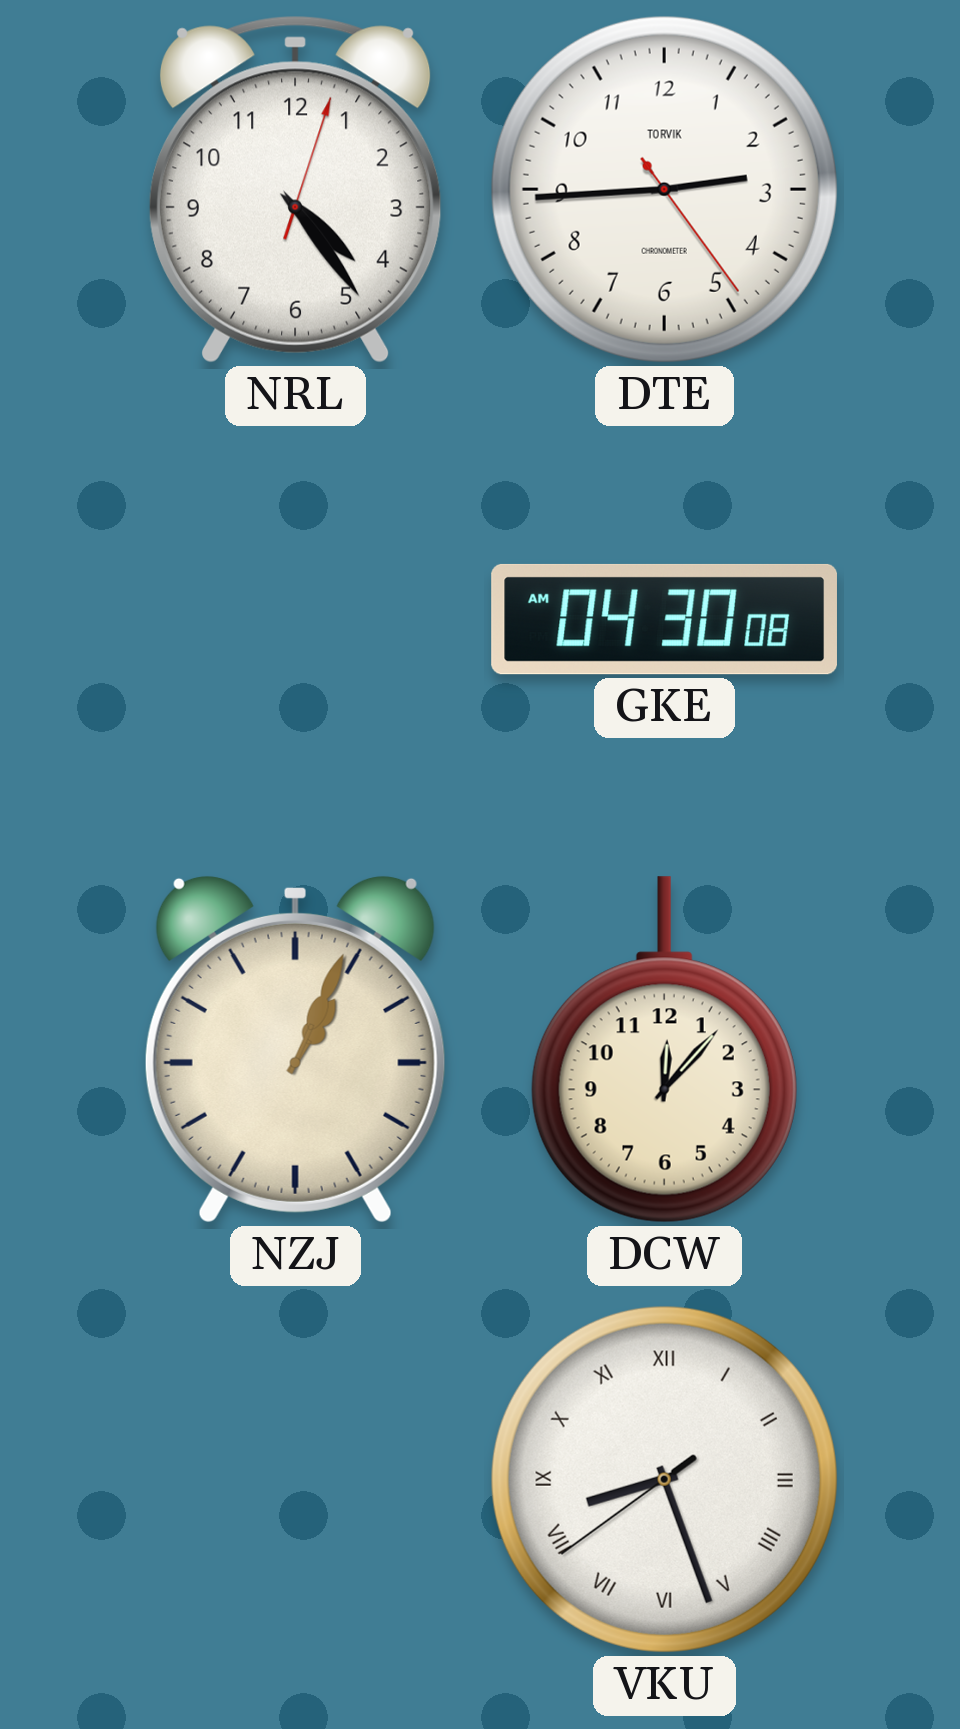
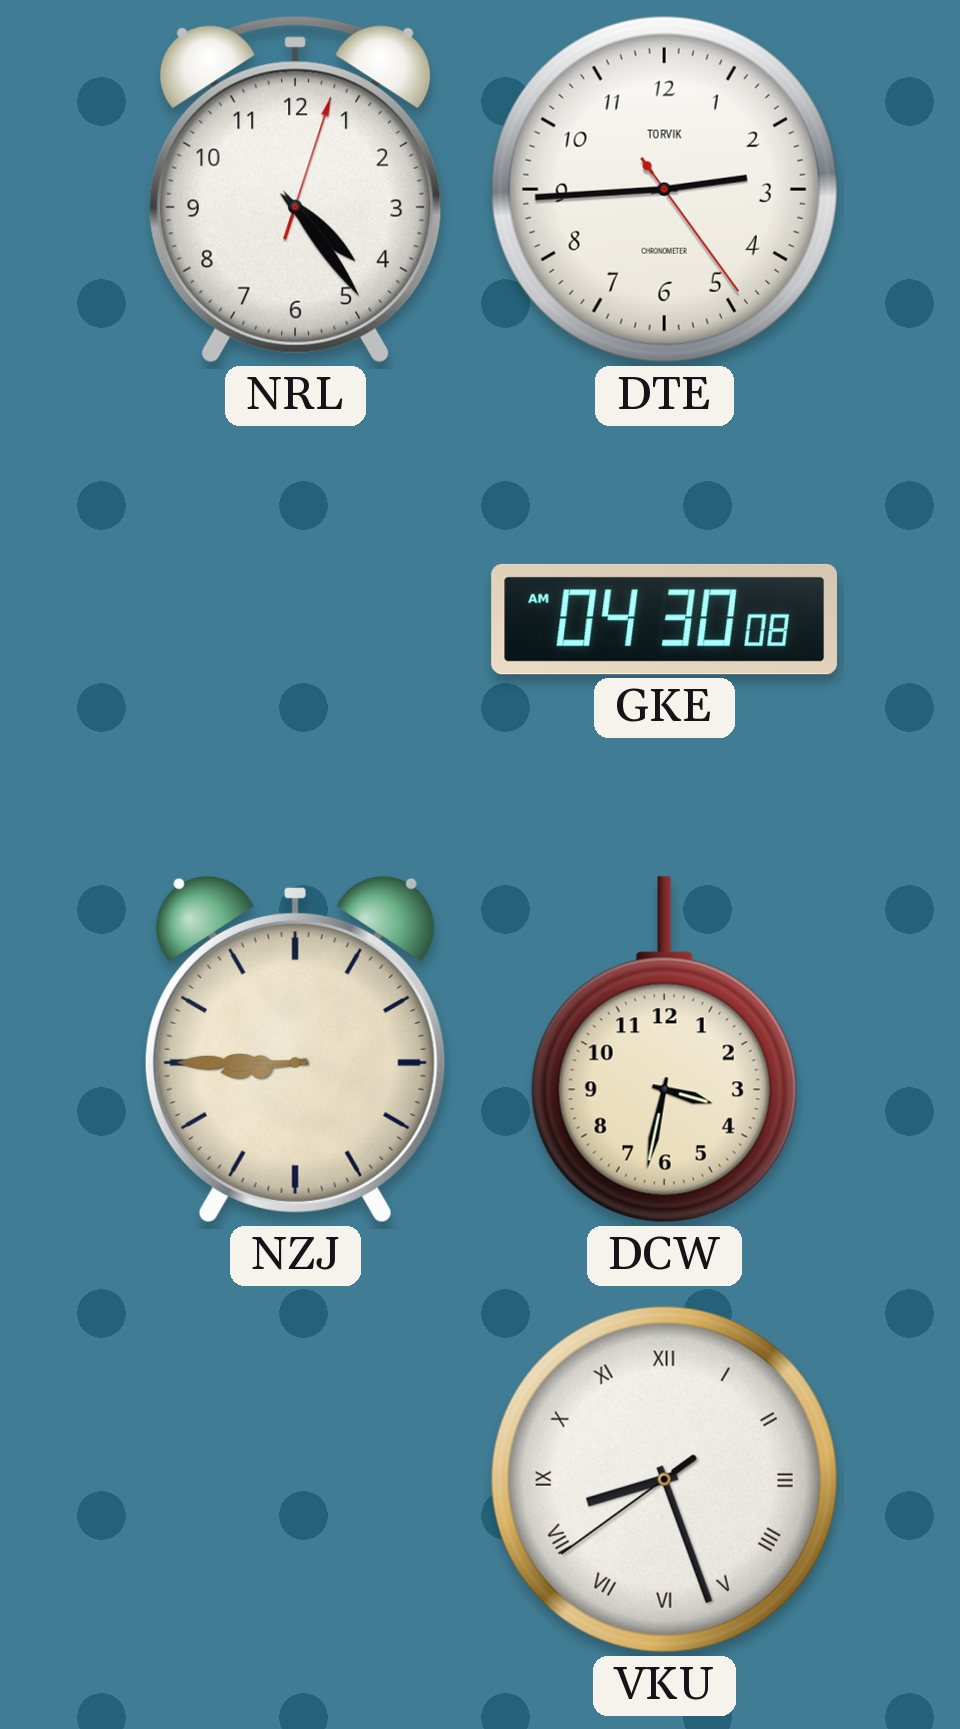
NZJ: 1:04 -> 8:45 (295, 1049)
DCW: 12:07 -> 3:32 (664, 1050)
